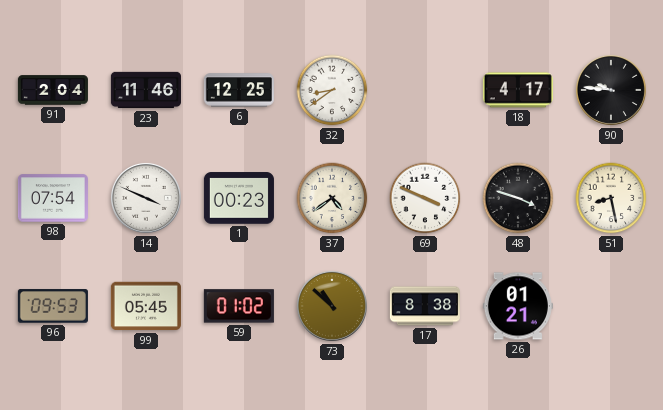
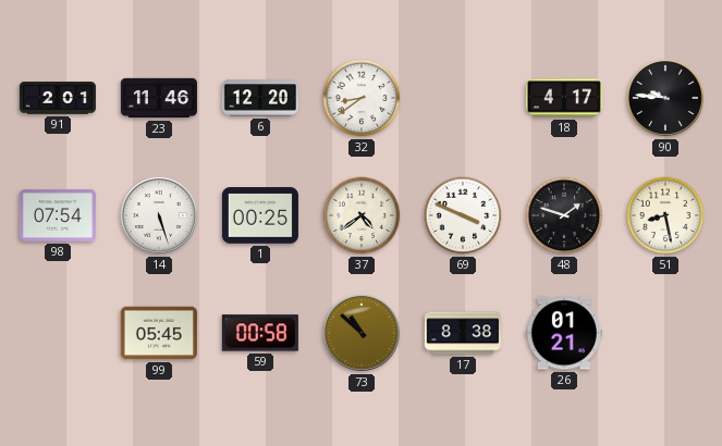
91: 2:04 -> 2:01 (58, 98)
6: 12:25 -> 12:20 (260, 98)
14: 3:49 -> 5:27 (159, 215)
1: 00:23 -> 00:25 (260, 215)
48: 3:48 -> 1:48 (564, 215)
96: 09:53 -> none (53, 306)
59: 01:02 -> 00:58 (260, 333)
